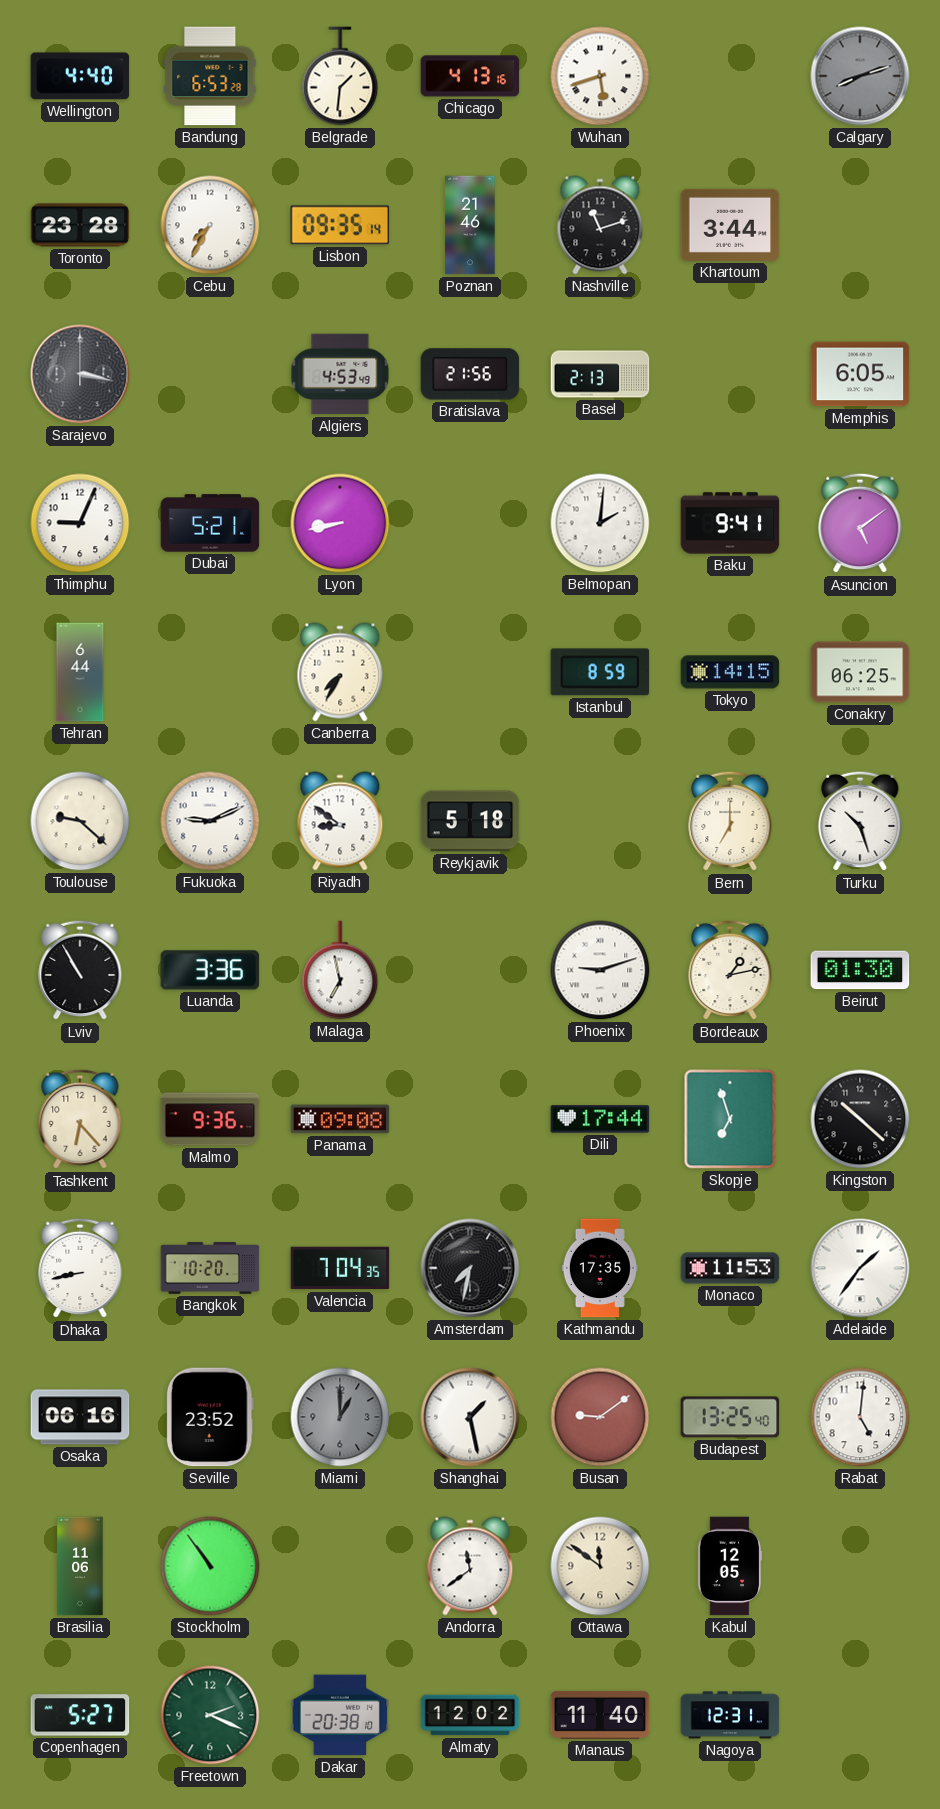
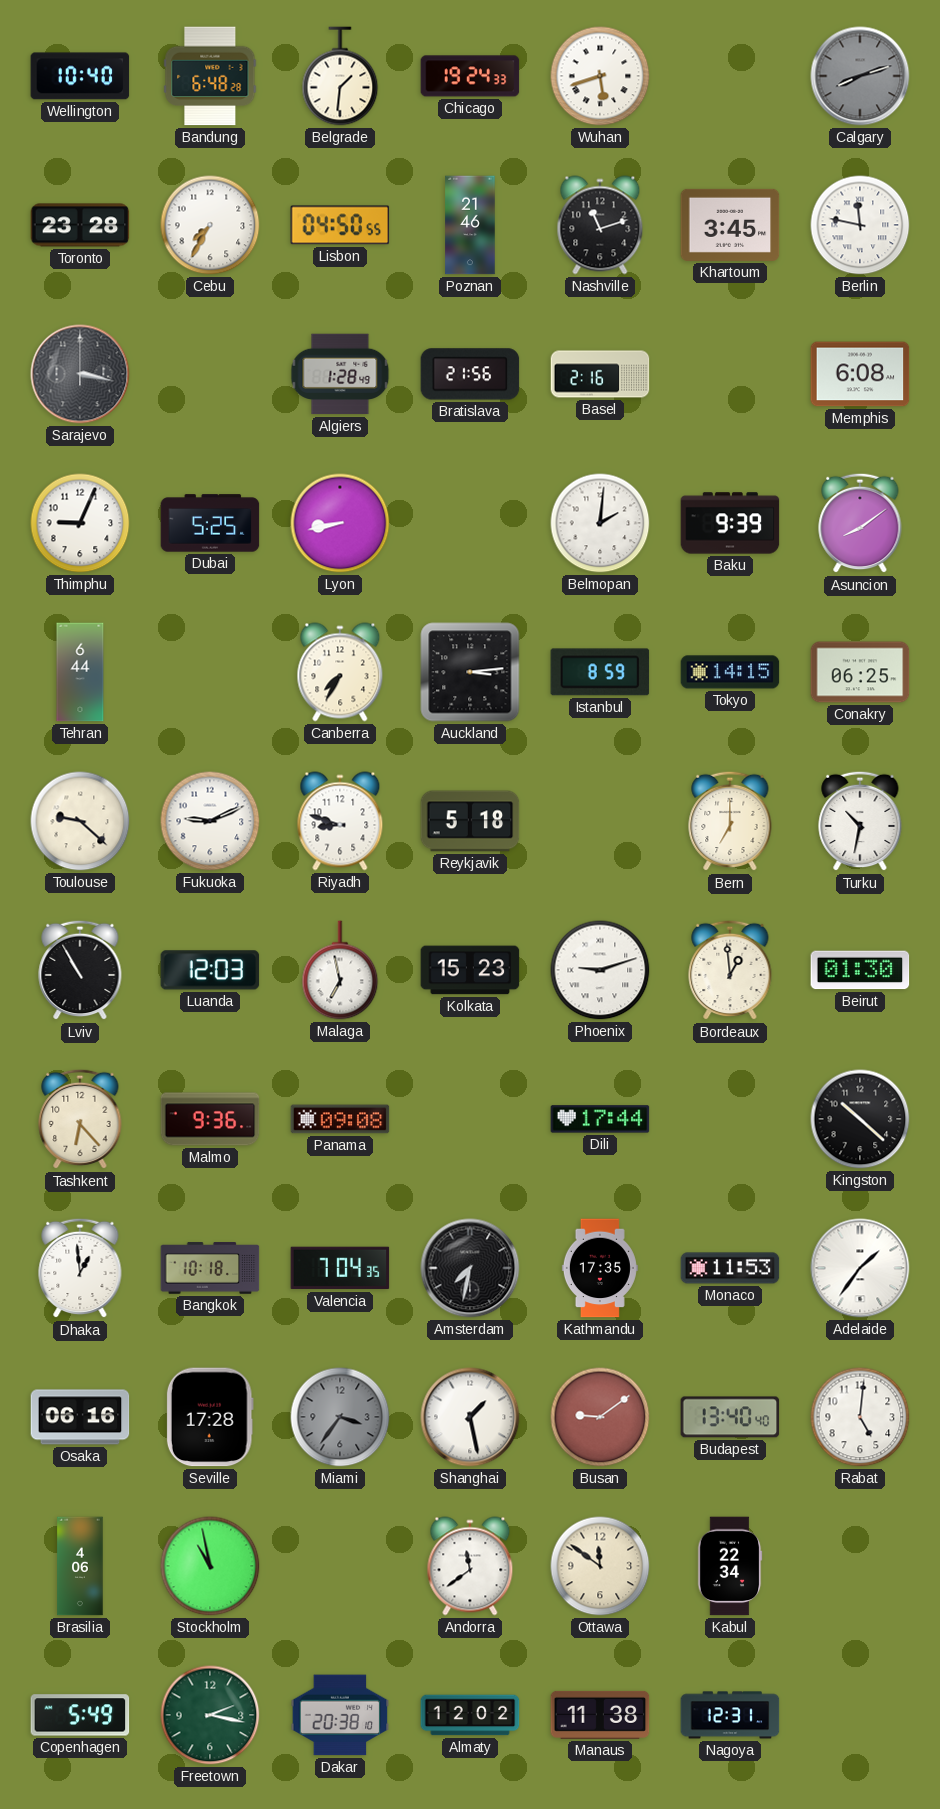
Wellington: 4:40 -> 10:40 (80, 76)
Bandung: 6:53 -> 6:48 (210, 76)
Chicago: 4:13 -> 19:24 (470, 76)
Lisbon: 09:35 -> 04:50 (340, 225)
Khartoum: 3:44 -> 3:45 (730, 225)
Berlin: none -> 11:47 (860, 225)
Algiers: 4:53 -> 1:28 (340, 374)
Basel: 2:13 -> 2:16 (600, 374)
Memphis: 6:05 -> 6:08 (860, 374)
Dubai: 5:21 -> 5:25 (210, 523)
Baku: 9:41 -> 9:39 (730, 523)
Asuncion: 5:09 -> 8:09 (860, 523)
Auckland: none -> 3:14 (470, 672)
Riyadh: 8:51 -> 8:48 (340, 821)
Turku: 10:27 -> 10:32 (860, 821)
Luanda: 3:36 -> 12:03 (210, 970)
Kolkata: none -> 15:23 (470, 970)
Bordeaux: 1:13 -> 12:59 (730, 970)
Skopje: 6:57 -> none (730, 1119)
Dhaka: 8:43 -> 12:59 (80, 1268)
Bangkok: 10:20 -> 10:18 (210, 1268)
Seville: 23:52 -> 17:28 (210, 1417)
Miami: 1:00 -> 3:36 (340, 1417)
Budapest: 13:25 -> 13:40 (730, 1417)
Brasilia: 11:06 -> 4:06 (80, 1566)
Stockholm: 10:54 -> 10:58 (210, 1566)
Kabul: 12:05 -> 22:34 (730, 1566)
Copenhagen: 5:27 -> 5:49 (80, 1715)
Freetown: 2:19 -> 2:17 (210, 1715)
Manaus: 11:40 -> 11:38 (600, 1715)
